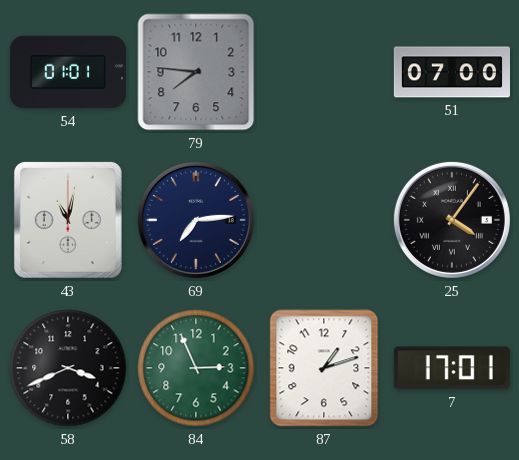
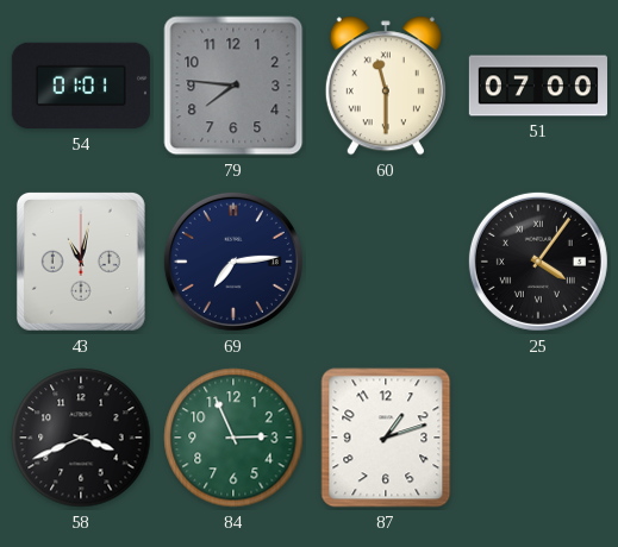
60: none -> 11:30 (386, 86)
7: 17:01 -> none (452, 368)
